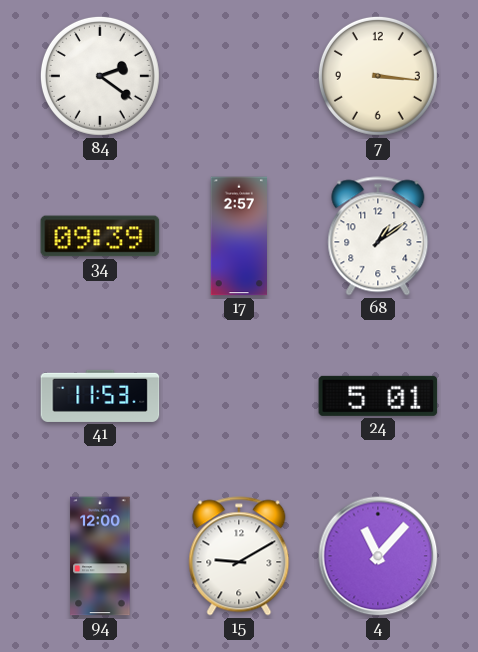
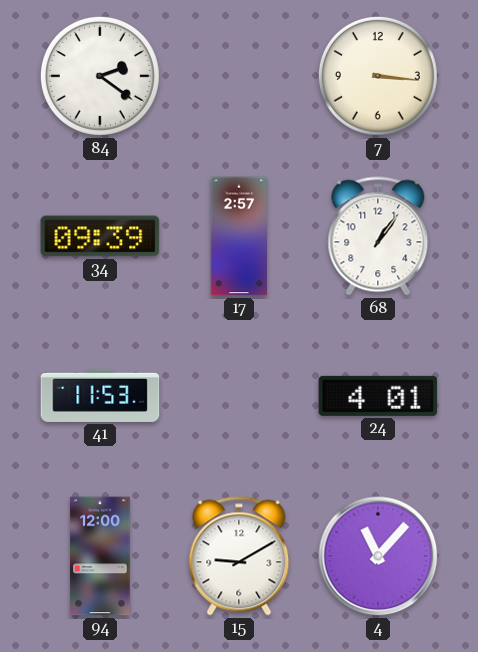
68: 1:09 -> 1:06 (378, 236)
24: 5:01 -> 4:01 (378, 396)
